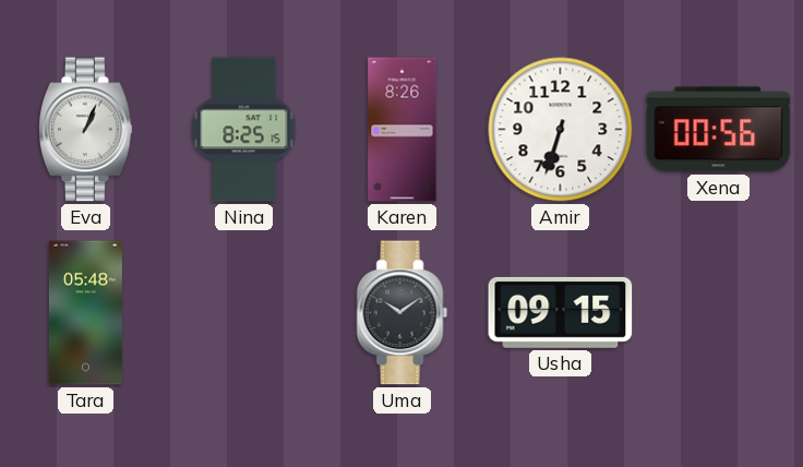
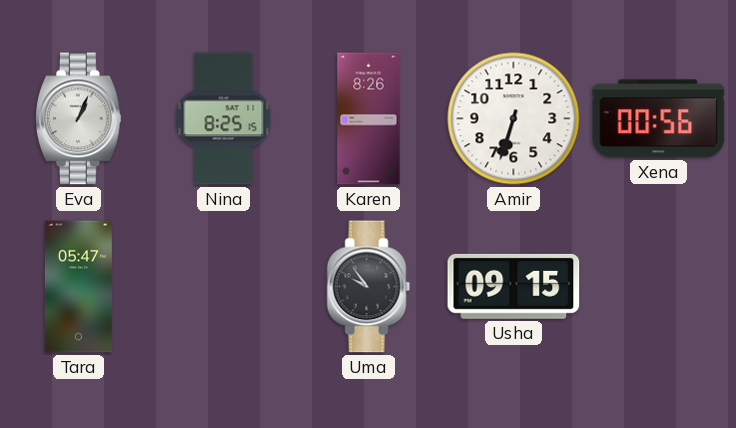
Tara: 05:48 -> 05:47 (78, 287)
Uma: 10:09 -> 9:54 (369, 287)
